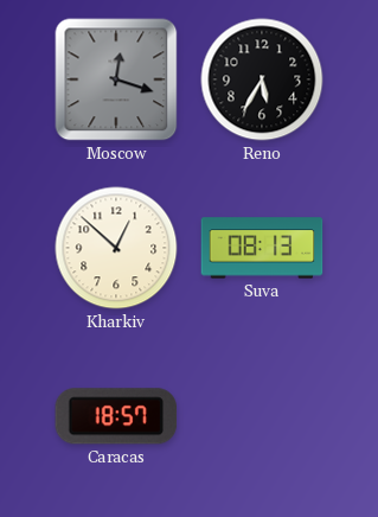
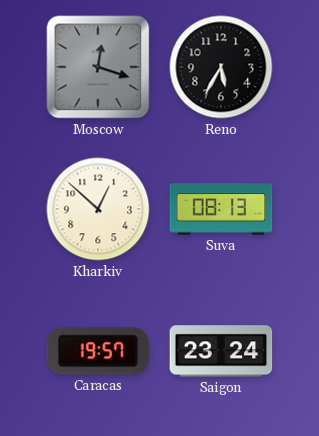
Caracas: 18:57 -> 19:57 (98, 351)
Saigon: none -> 23:24 (221, 351)
